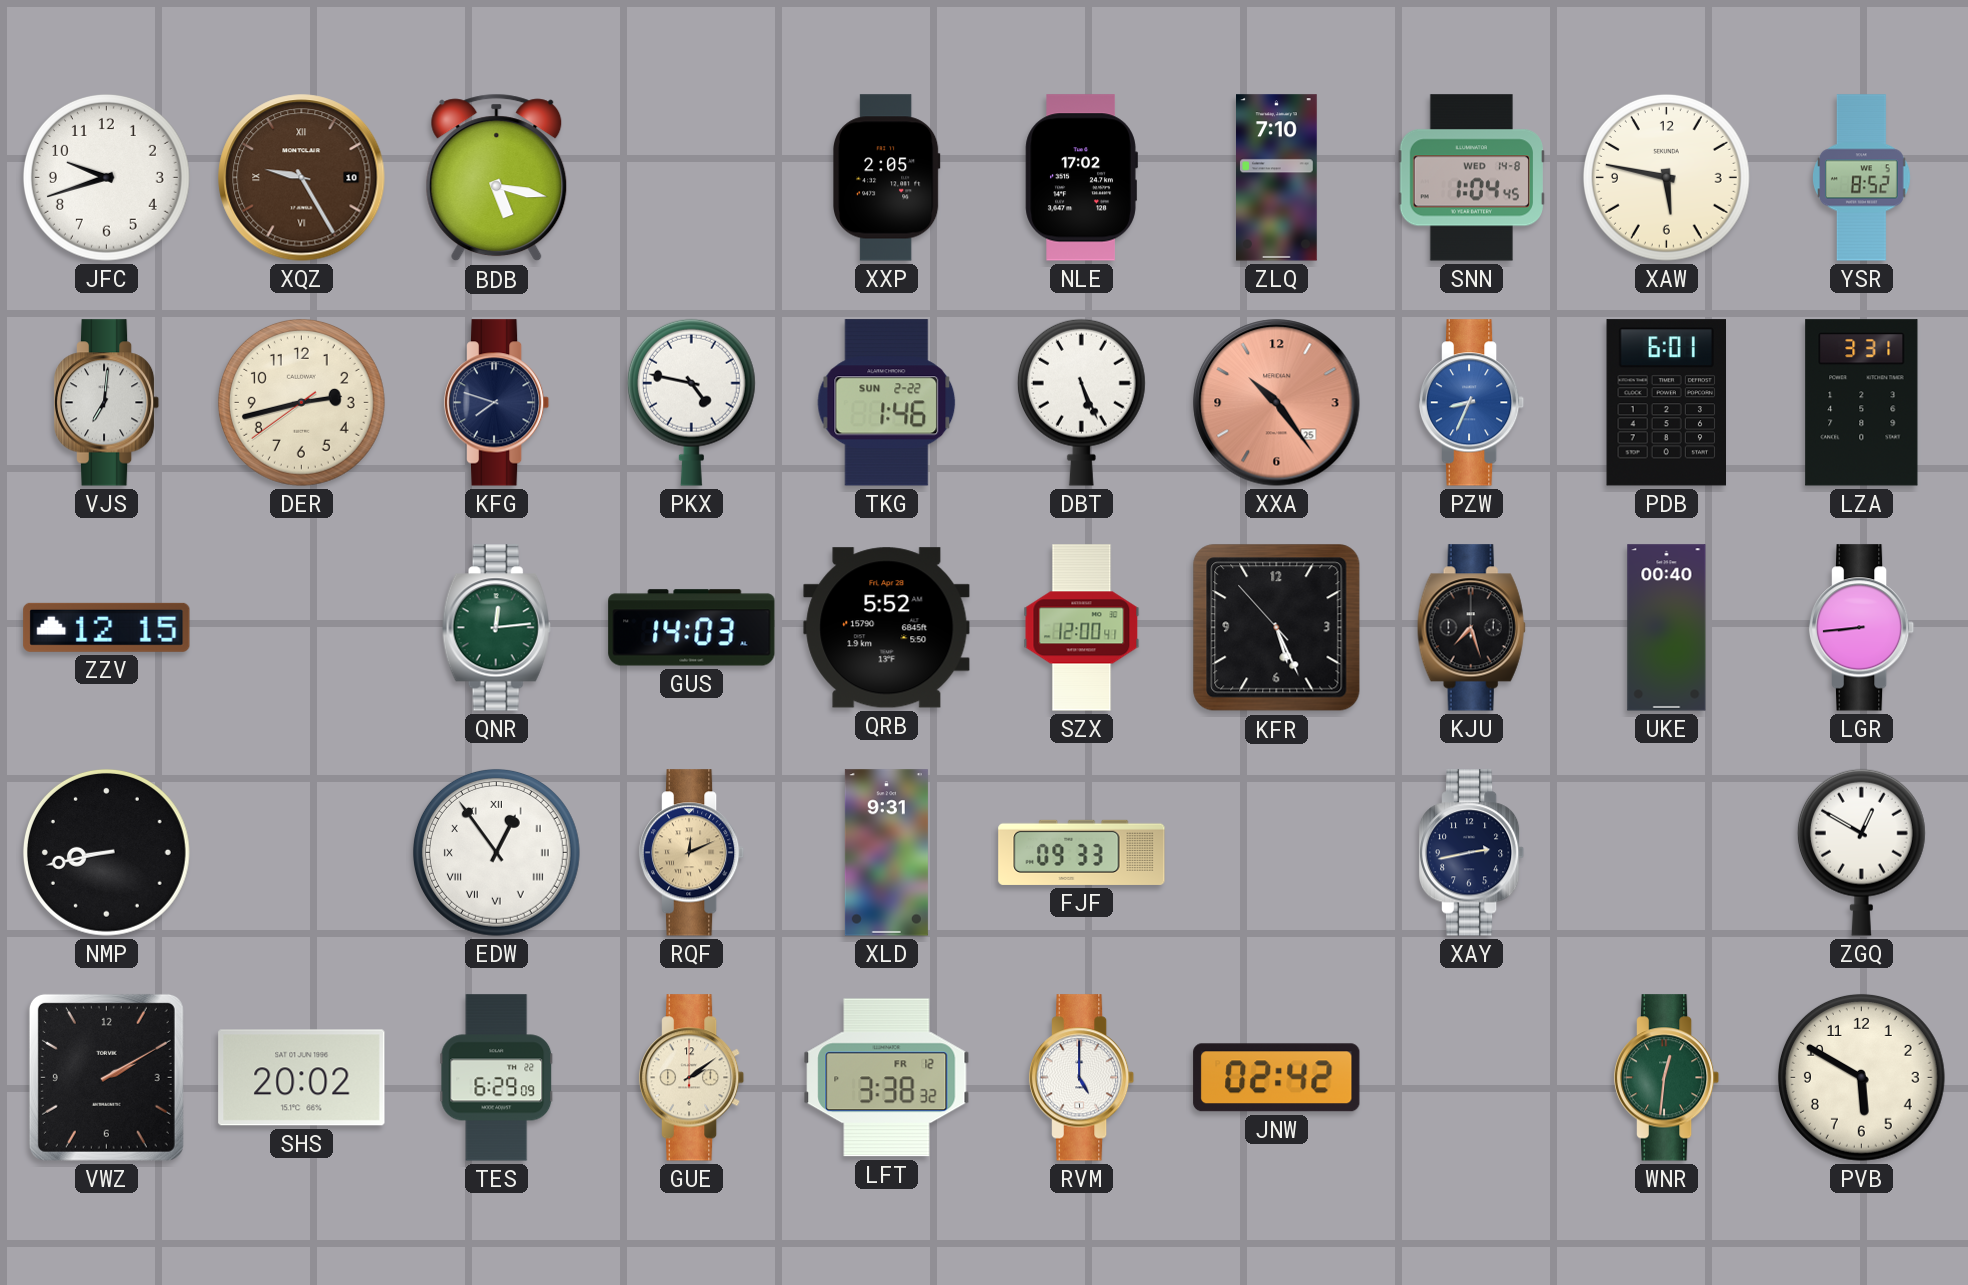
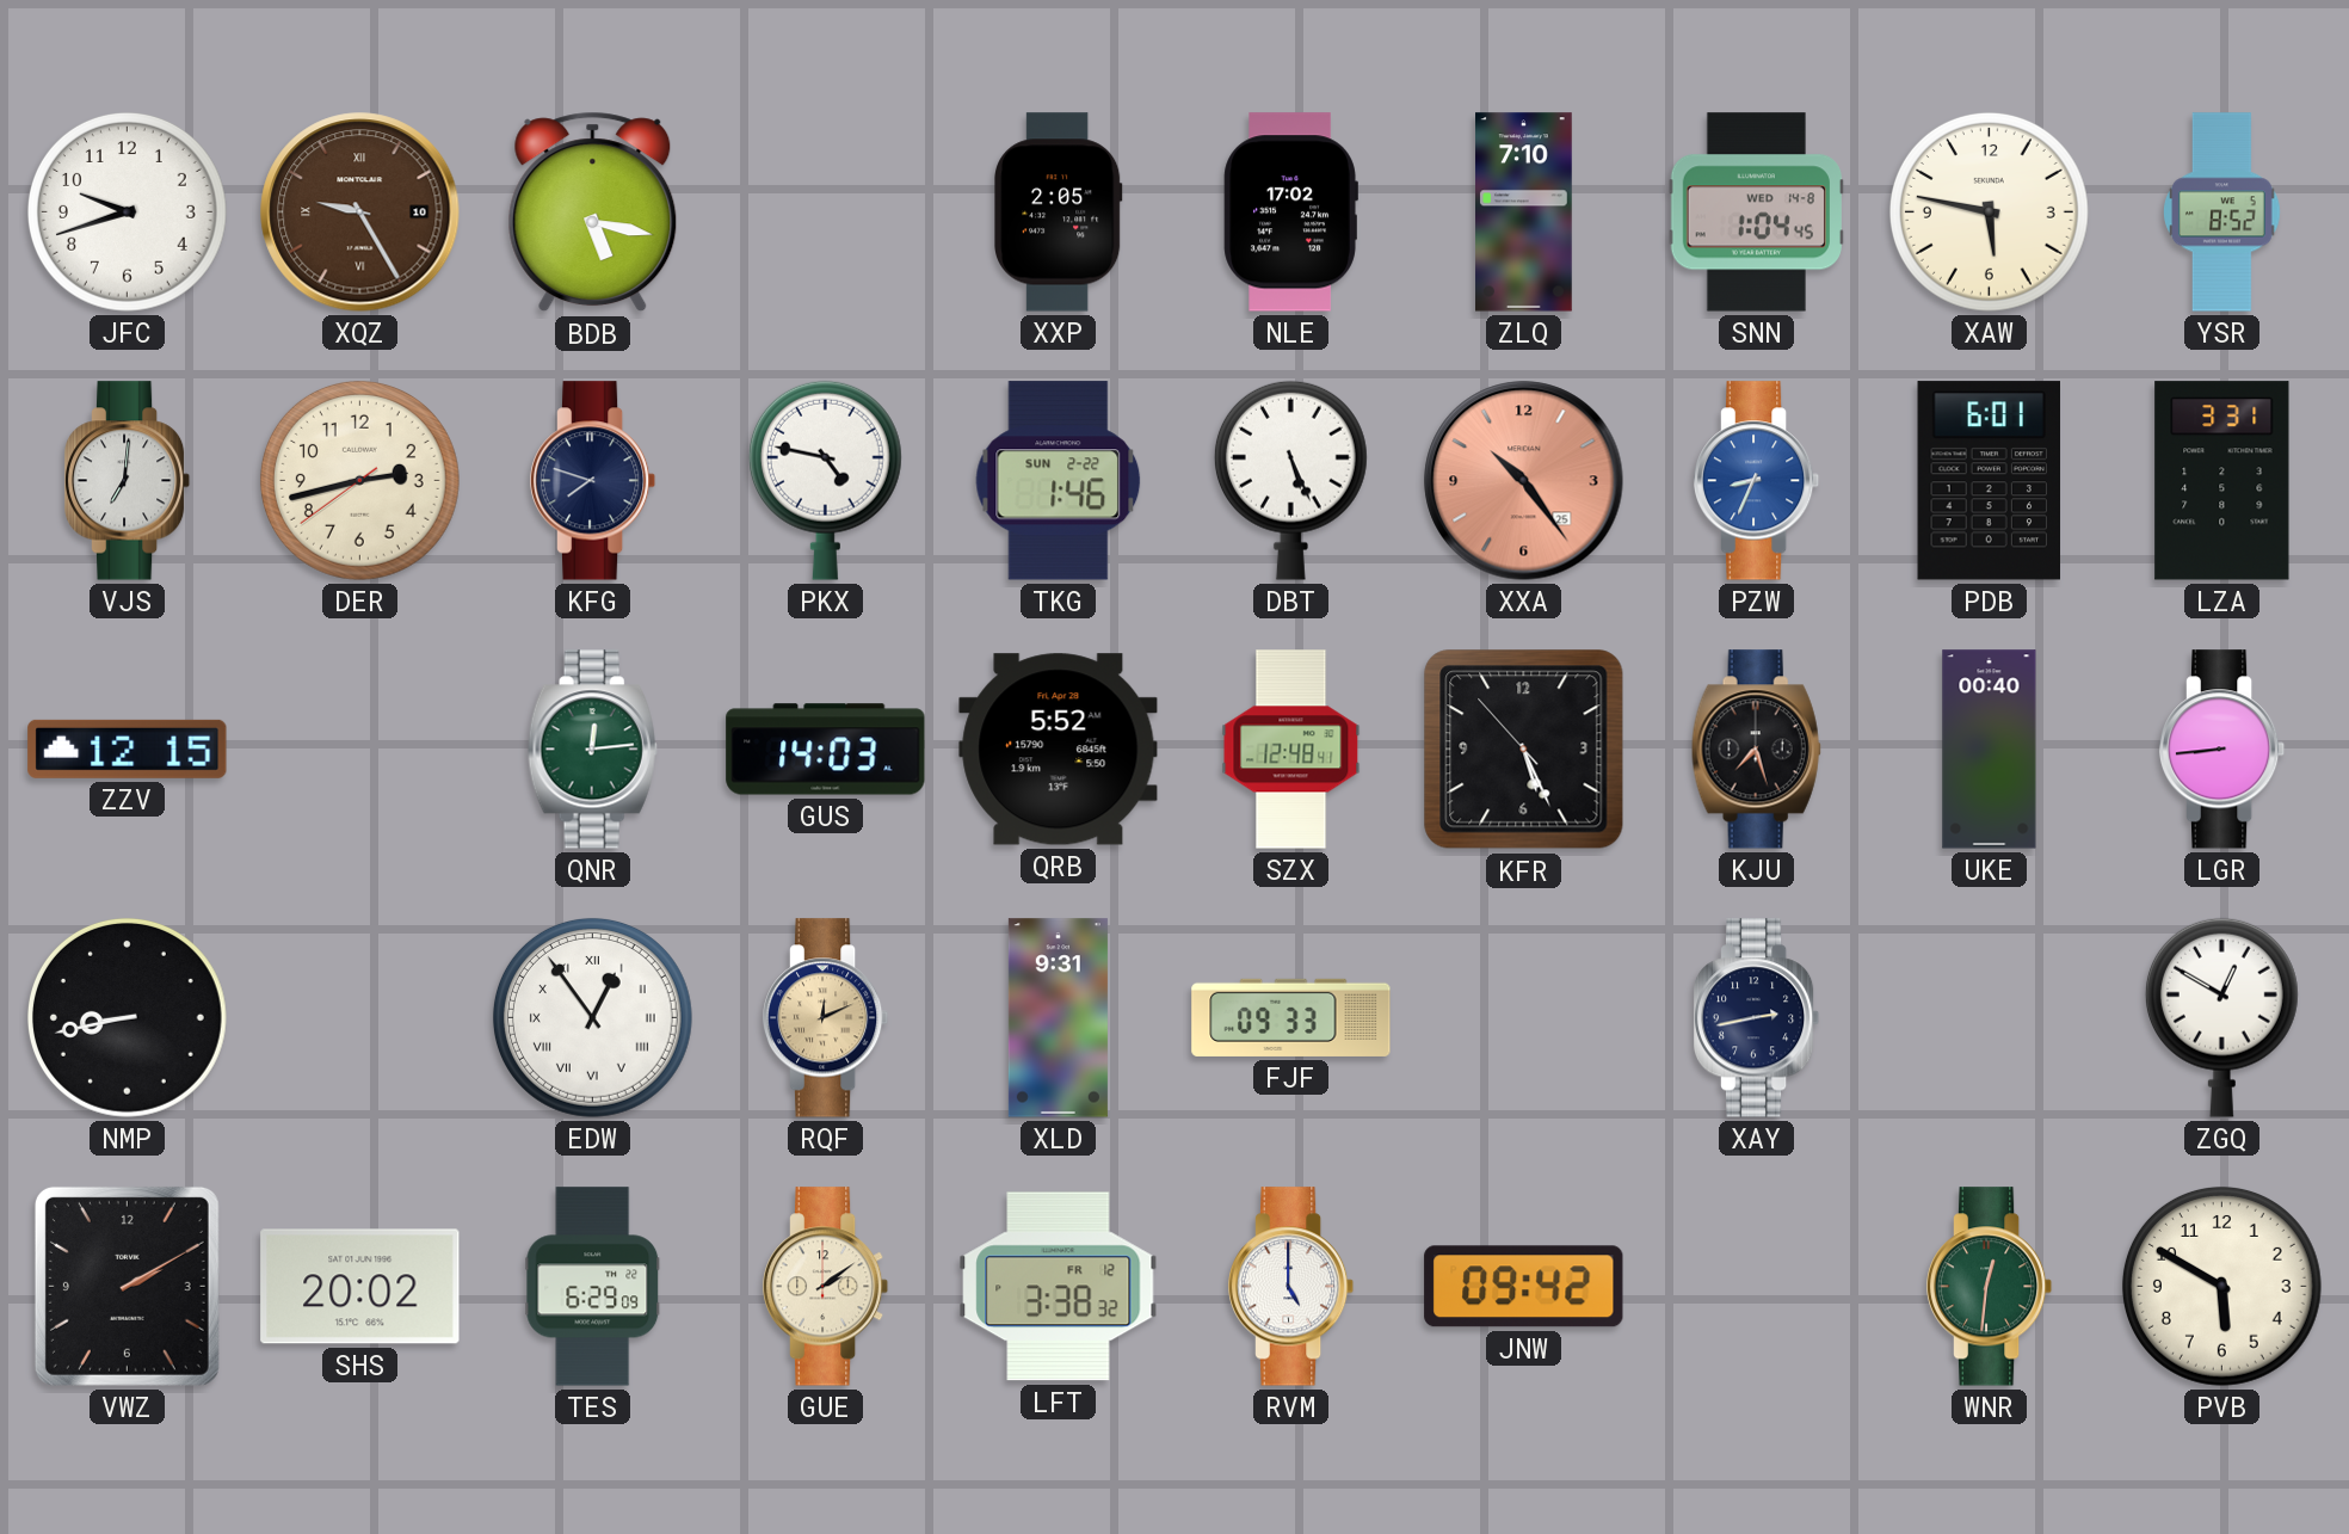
SZX: 12:00 -> 12:48 (1291, 750)
JNW: 02:42 -> 09:42 (1524, 1287)
